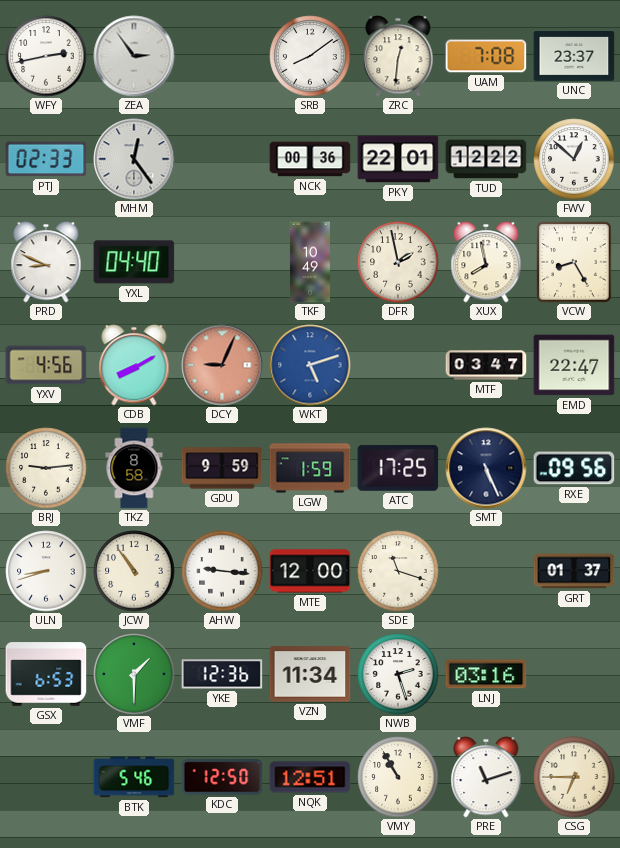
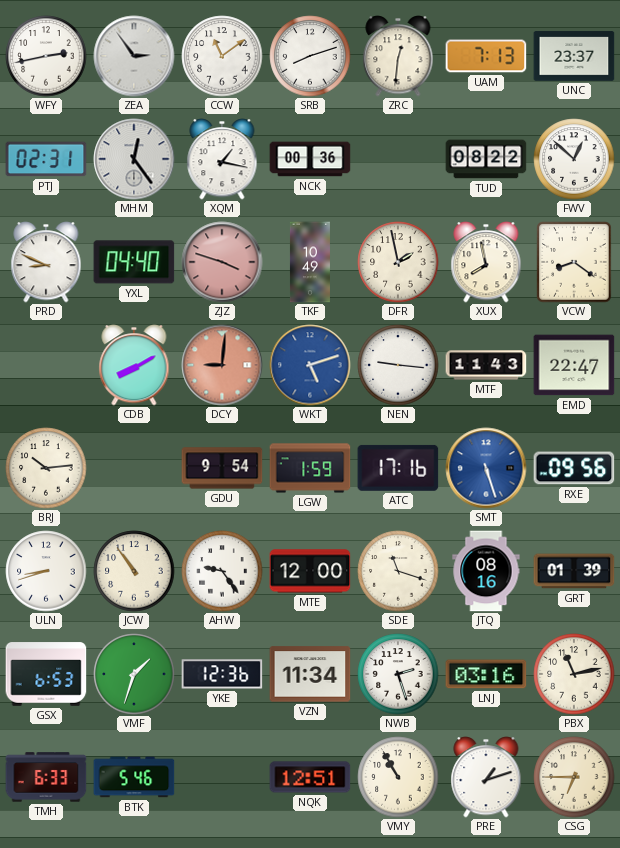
CCW: none -> 11:09 (222, 56)
SRB: 8:09 -> 8:12 (310, 56)
UAM: 7:08 -> 7:13 (486, 56)
PTJ: 02:33 -> 02:31 (46, 159)
XQM: none -> 1:17 (222, 159)
PKY: 22:01 -> none (398, 159)
TUD: 12:22 -> 08:22 (486, 159)
ZJZ: none -> 3:48 (222, 262)
VCW: 8:25 -> 8:21 (574, 262)
YXV: 4:56 -> none (46, 365)
DCY: 9:04 -> 9:01 (222, 365)
NEN: none -> 9:16 (398, 365)
MTF: 03:47 -> 11:43 (486, 365)
BRJ: 9:14 -> 10:14 (46, 468)
TKZ: 8:58 -> none (134, 468)
GDU: 9:59 -> 9:54 (222, 468)
ATC: 17:25 -> 17:16 (398, 468)
SMT: 5:26 -> 5:27 (486, 468)
SMT dial: navy -> blue (486, 468)
AHW: 9:16 -> 9:24 (222, 571)
JTQ: none -> 08:16 (486, 571)
GRT: 01:37 -> 01:39 (574, 571)
VMF: 1:30 -> 1:33 (134, 674)
PBX: none -> 11:13 (574, 674)
TMH: none -> 6:33 (46, 777)
KDC: 12:50 -> none (222, 777)
PRE: 11:12 -> 1:12 (486, 777)
